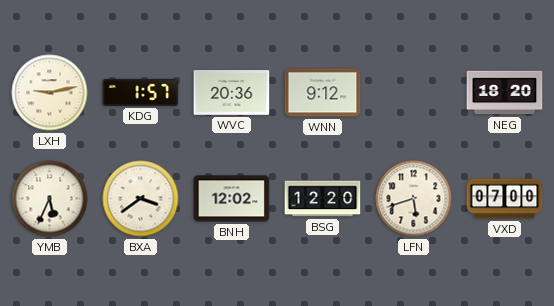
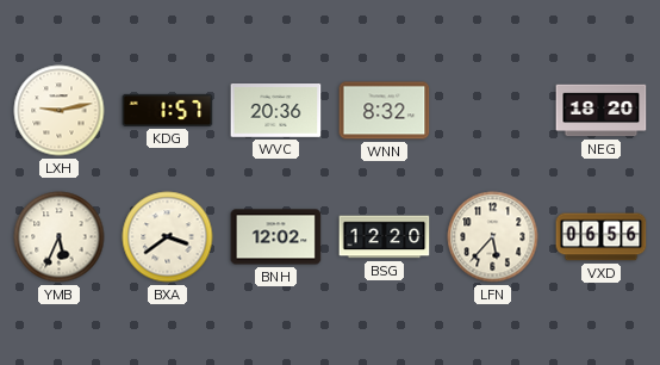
WNN: 9:12 -> 8:32 (385, 111)
LFN: 5:42 -> 5:37 (493, 237)
VXD: 07:00 -> 06:56 (602, 237)
